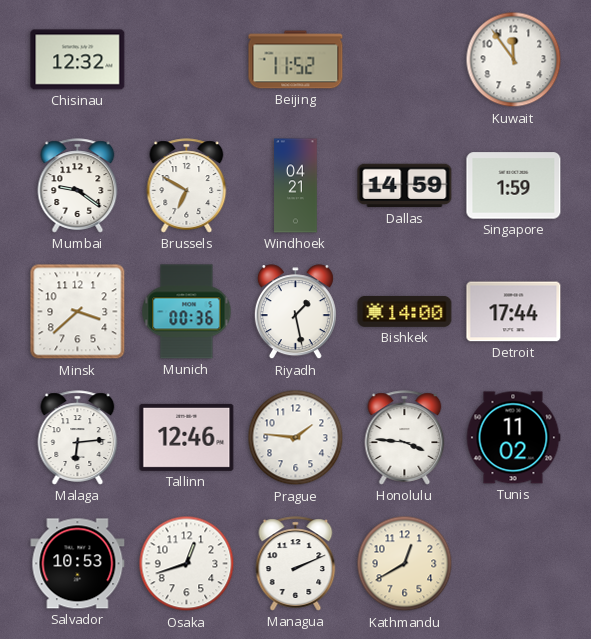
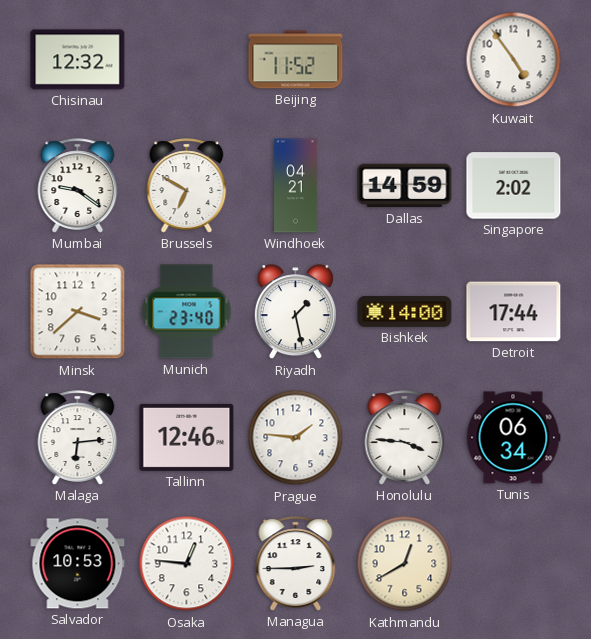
Kuwait: 11:54 -> 4:54 (514, 60)
Singapore: 1:59 -> 2:02 (514, 186)
Munich: 00:36 -> 23:40 (187, 312)
Tunis: 11:02 -> 06:34 (513, 438)
Osaka: 12:42 -> 12:46 (187, 564)
Managua: 2:11 -> 2:45 (296, 564)
